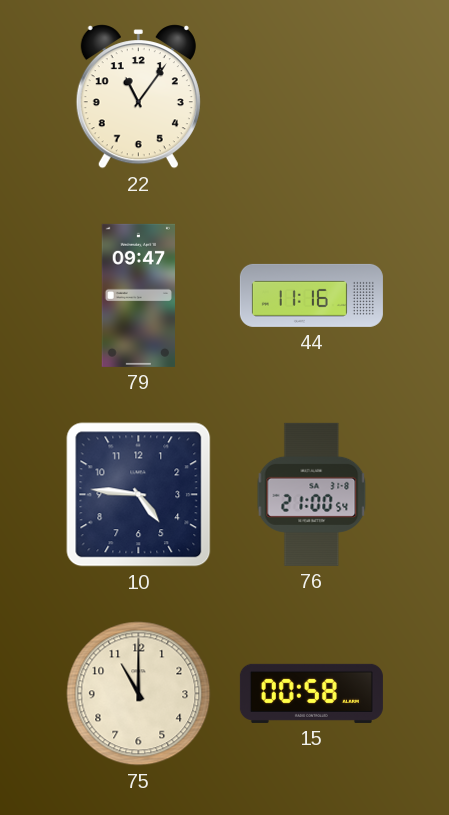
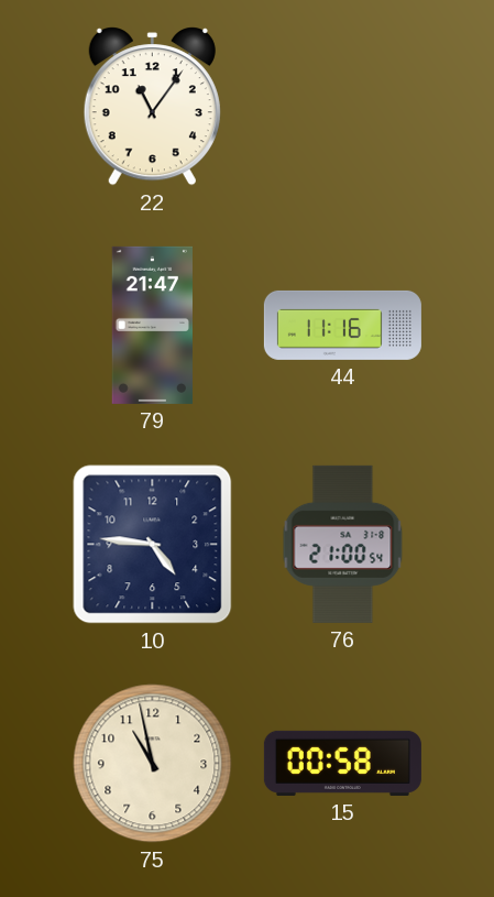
79: 09:47 -> 21:47 (152, 325)
75: 11:00 -> 10:58 (153, 764)
